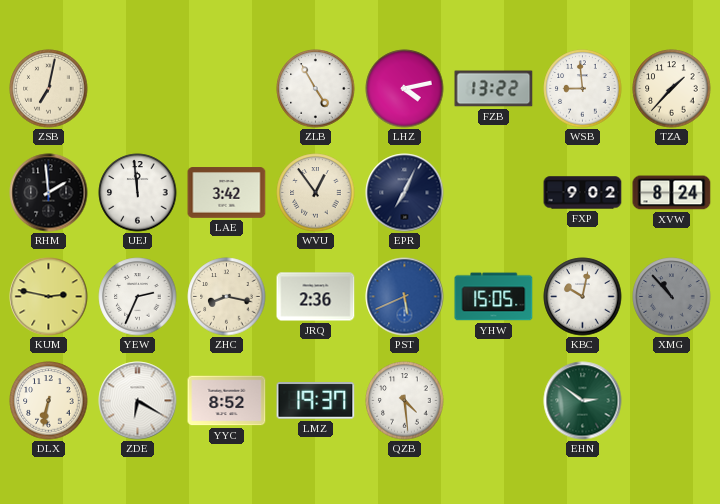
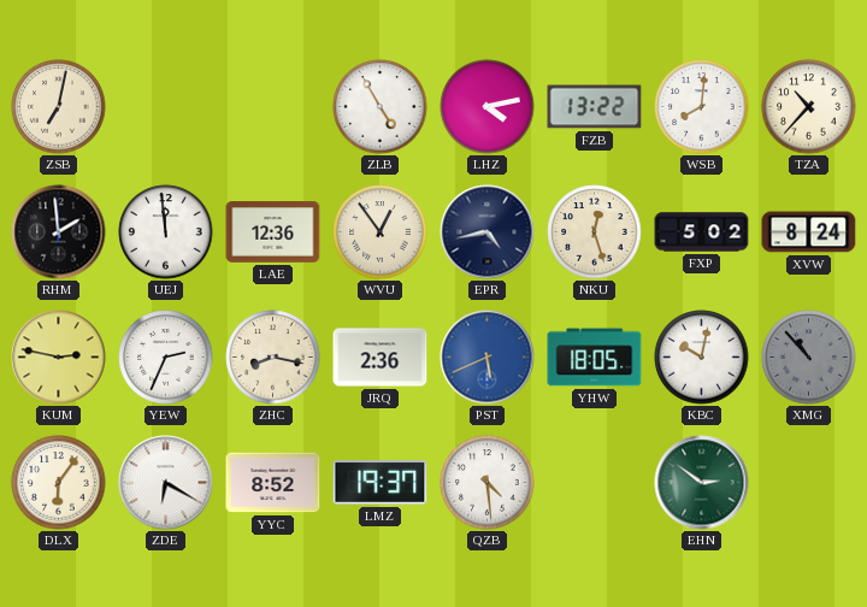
WSB: 8:59 -> 8:01 (702, 107)
TZA: 1:37 -> 10:37 (809, 107)
LAE: 3:42 -> 12:36 (273, 232)
EPR: 7:04 -> 4:43 (488, 232)
NKU: none -> 12:27 (595, 232)
FXP: 9:02 -> 5:02 (702, 232)
YHW: 15:05 -> 18:05 (595, 358)
DLX: 6:32 -> 6:06 (59, 483)
